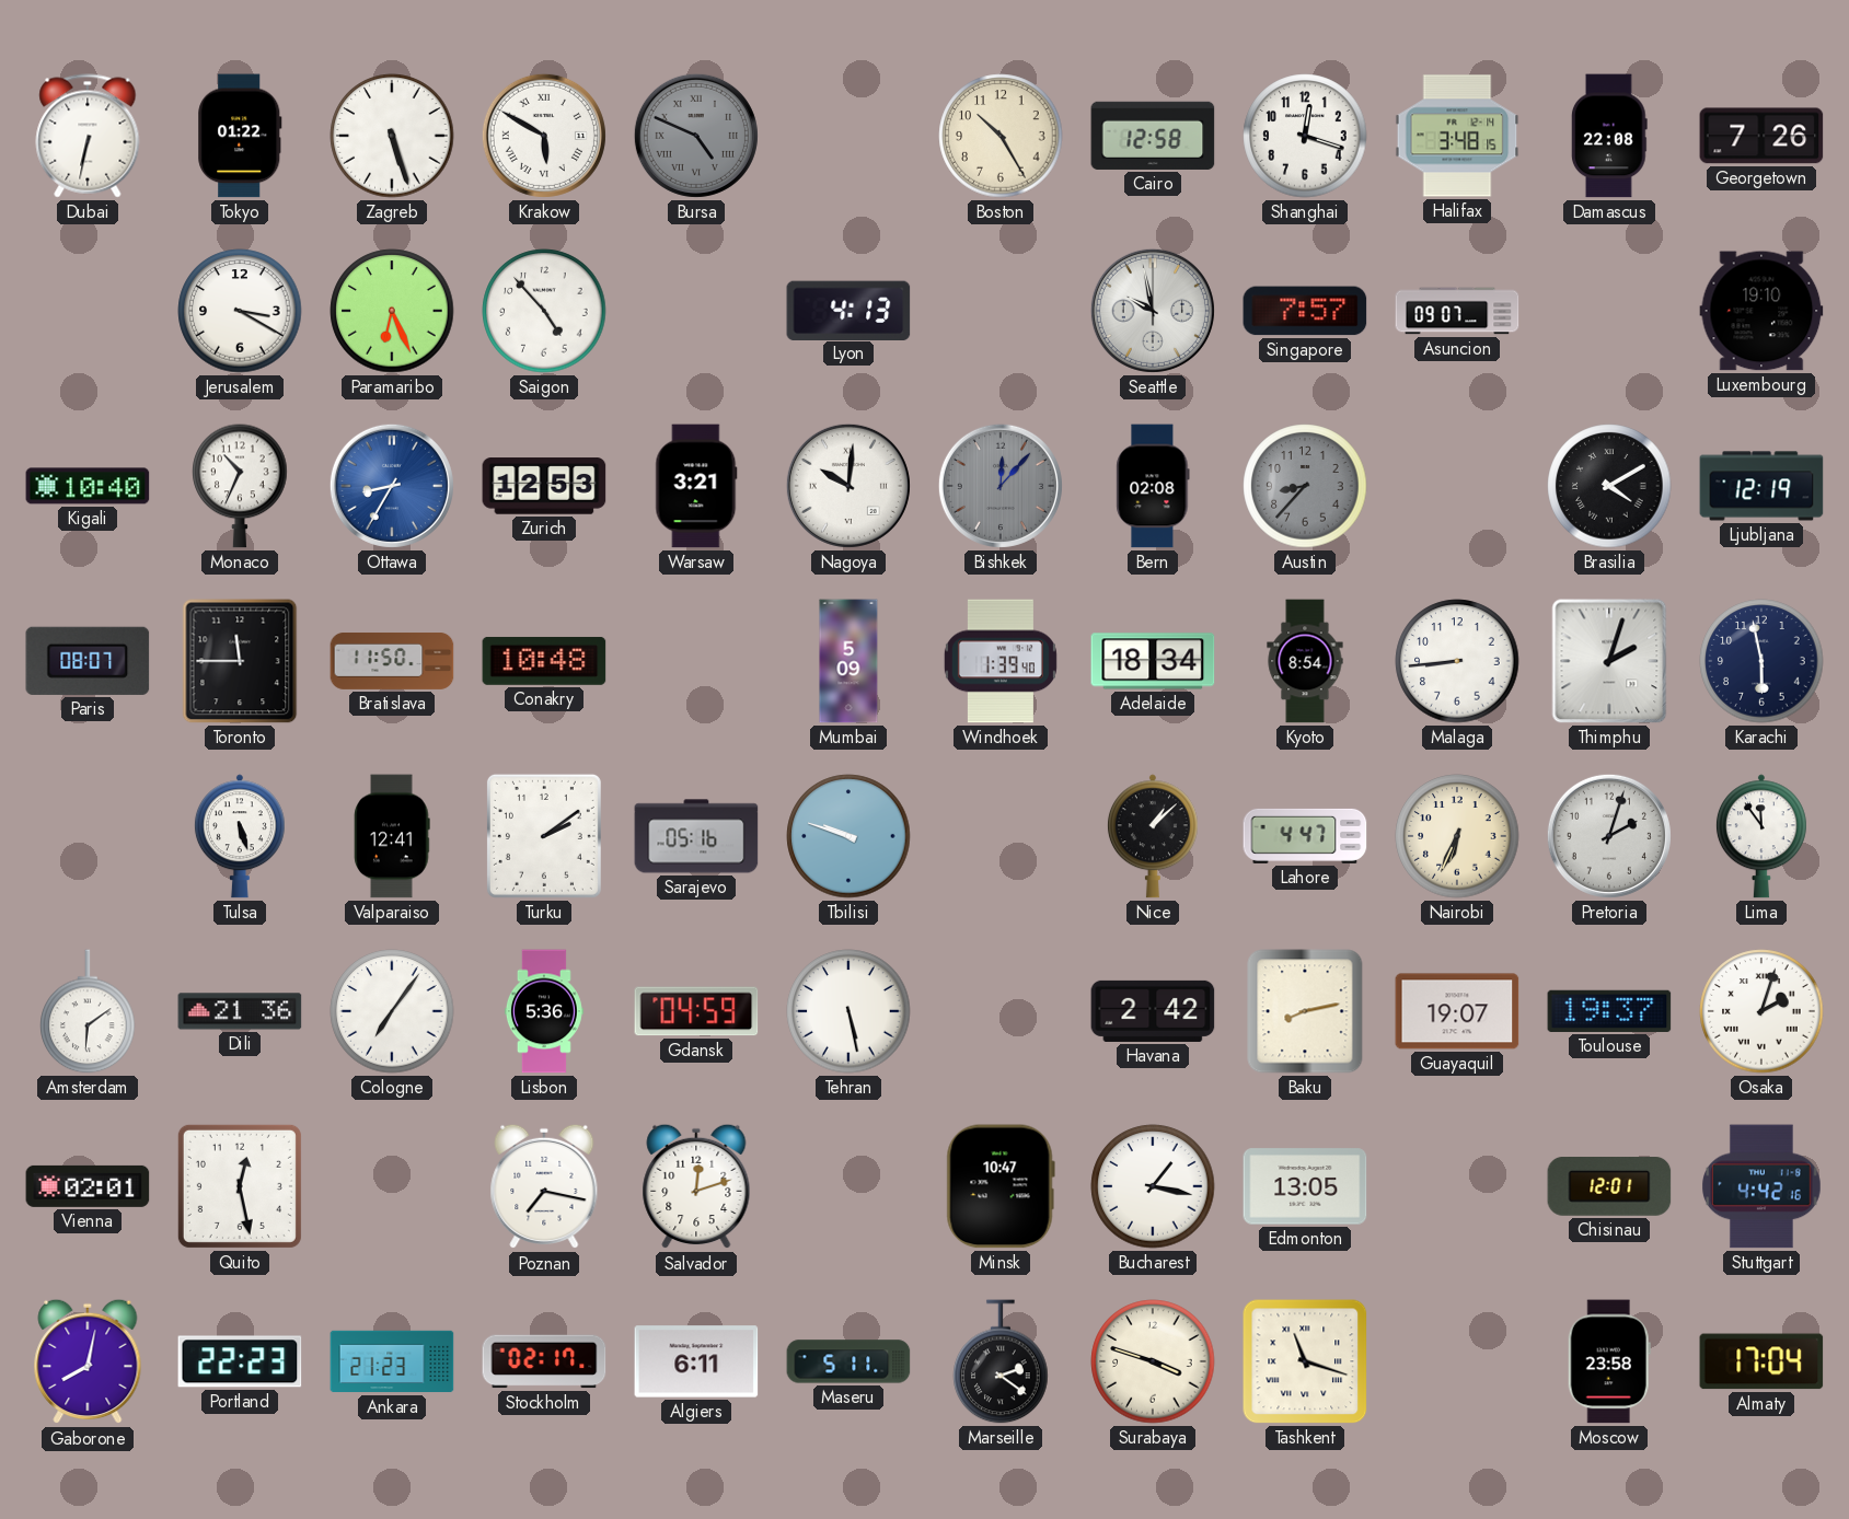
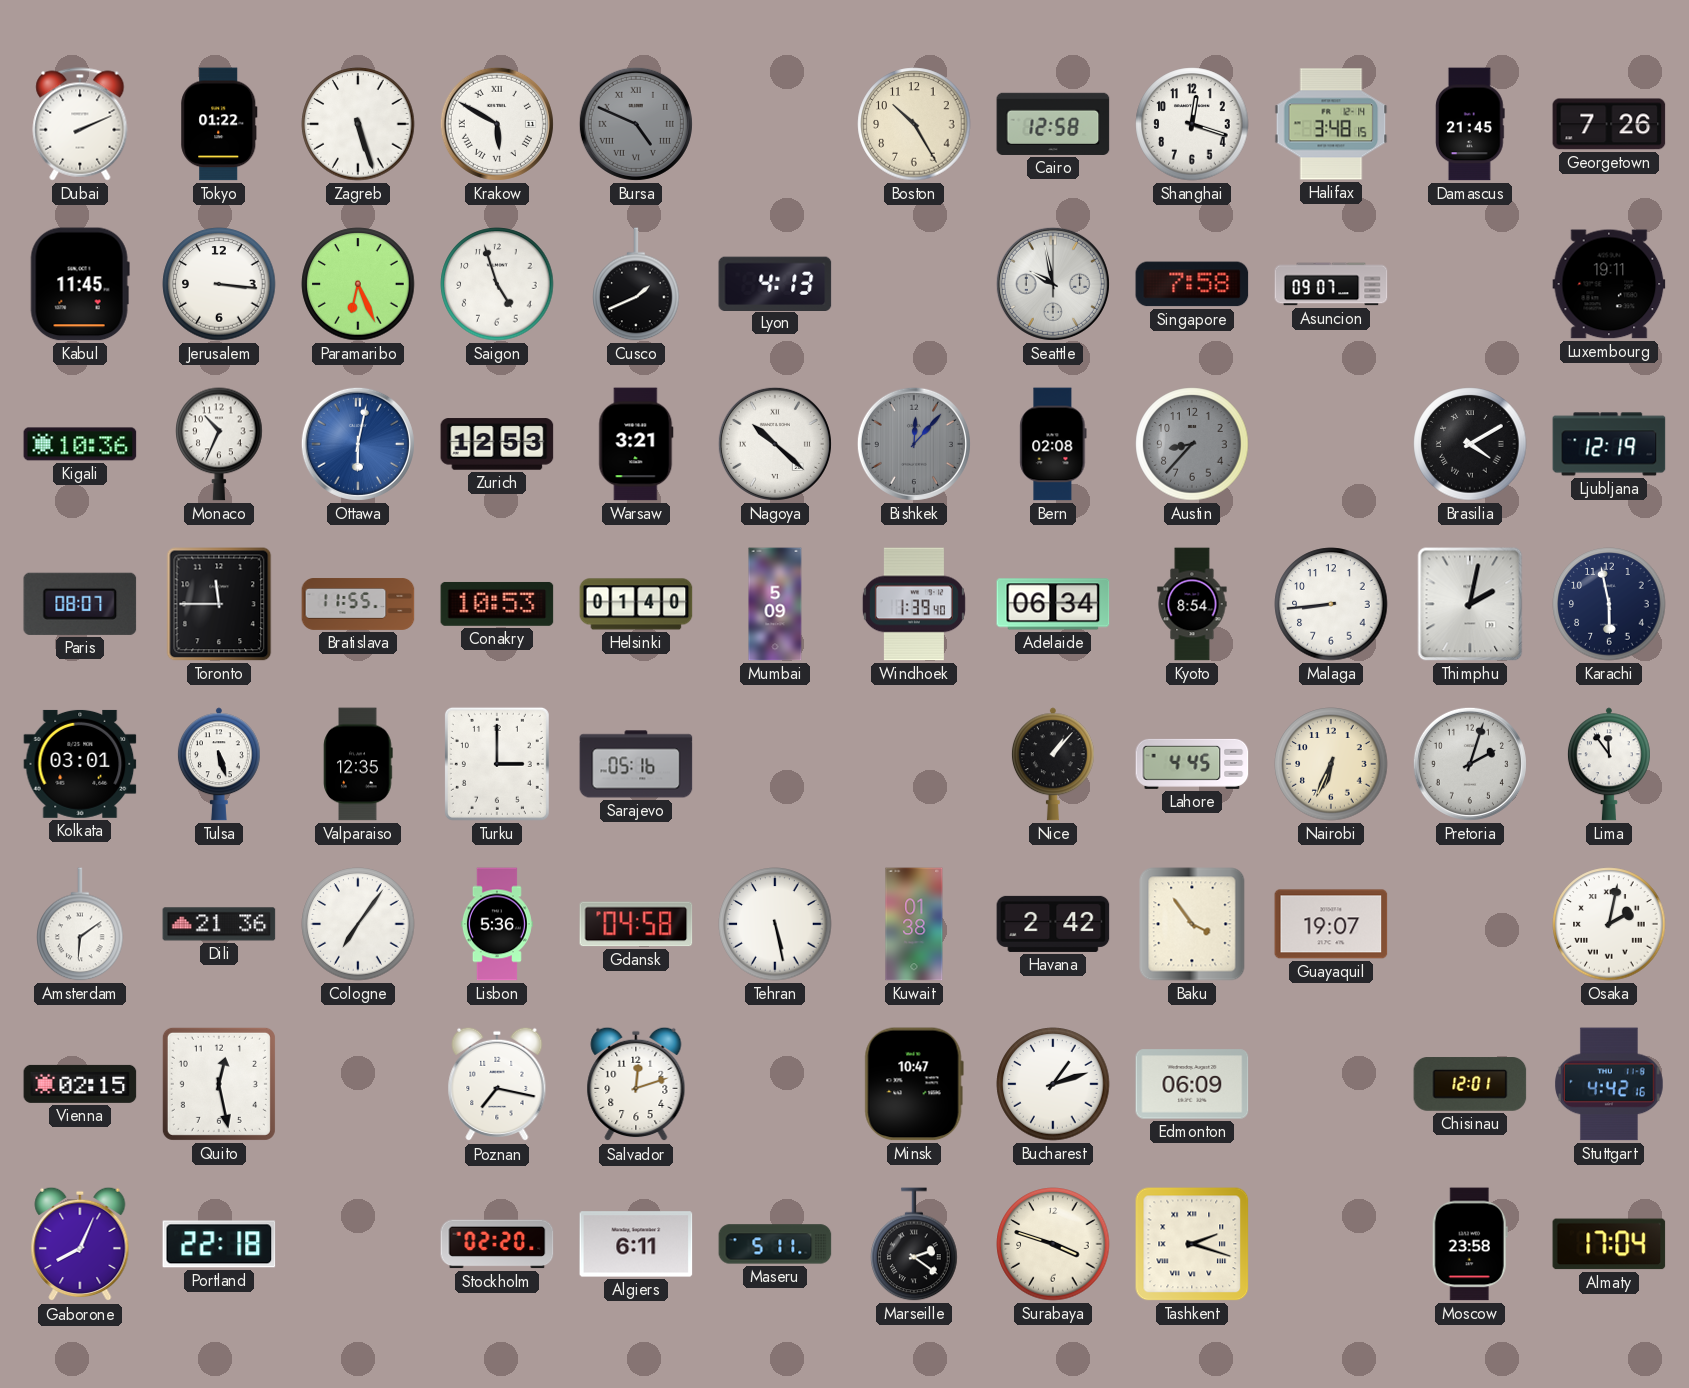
Dubai: 6:32 -> 2:11 (80, 124)
Damascus: 22:08 -> 21:45 (1471, 124)
Kabul: none -> 11:45 (80, 284)
Jerusalem: 3:20 -> 3:16 (219, 284)
Saigon: 4:53 -> 4:57 (497, 284)
Cusco: none -> 1:41 (636, 284)
Singapore: 7:57 -> 7:58 (1192, 284)
Luxembourg: 19:10 -> 19:11 (1609, 284)
Kigali: 10:40 -> 10:36 (80, 444)
Ottawa: 8:35 -> 6:02 (358, 444)
Nagoya: 10:01 -> 10:22 (775, 444)
Bratislava: 11:50 -> 11:55 (358, 605)
Conakry: 10:48 -> 10:53 (497, 604)
Helsinki: none -> 01:40 (636, 604)
Adelaide: 18:34 -> 06:34 (1053, 604)
Thimphu: 2:03 -> 2:02 (1470, 604)
Kolkata: none -> 03:01 (80, 764)
Valparaiso: 12:41 -> 12:35 (358, 764)
Turku: 2:09 -> 3:00 (497, 764)
Tbilisi: 9:48 -> none (848, 836)
Nice: 1:08 -> 1:07 (1053, 764)
Lahore: 4:47 -> 4:45 (1192, 764)
Gdansk: 04:59 -> 04:58 (636, 924)
Kuwait: none -> 01:38 (914, 924)
Baku: 8:13 -> 3:54 (1192, 924)
Toulouse: 19:37 -> none (1609, 1011)
Osaka: 2:03 -> 2:02 (1609, 924)
Vienna: 02:01 -> 02:15 (80, 1084)
Bucharest: 1:17 -> 1:12 (1053, 1084)
Edmonton: 13:05 -> 06:09 (1192, 1084)
Gaborone: 8:02 -> 8:04 (80, 1244)
Portland: 22:23 -> 22:18 (219, 1244)
Ankara: 21:23 -> none (392, 1361)
Stockholm: 02:17 -> 02:20 (497, 1244)
Tashkent: 11:18 -> 2:18 (1192, 1244)
